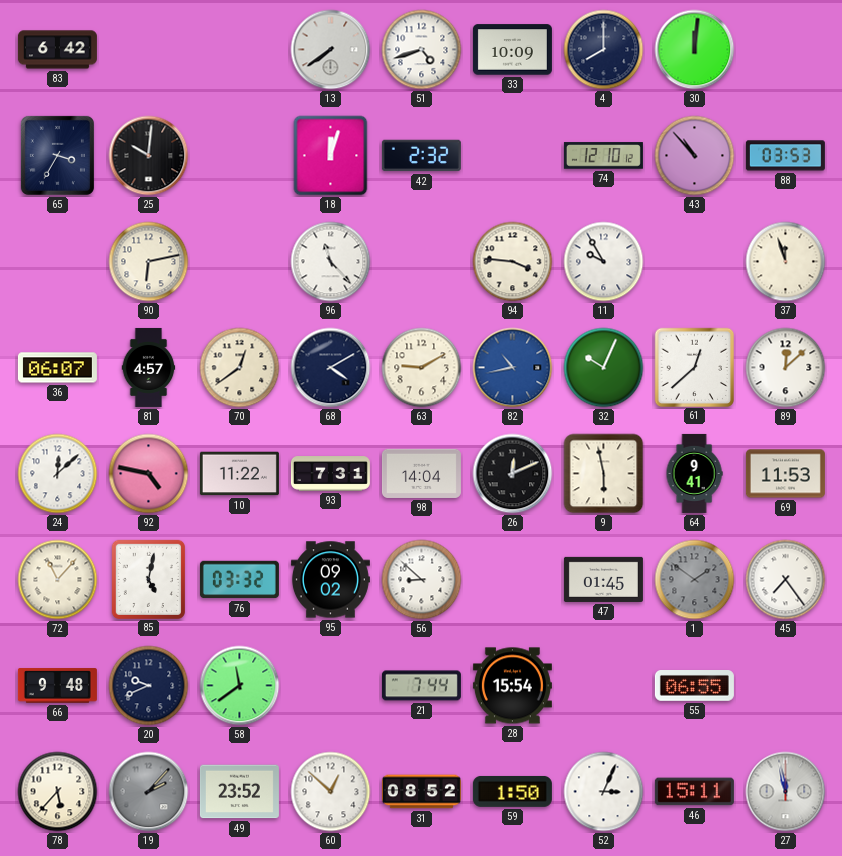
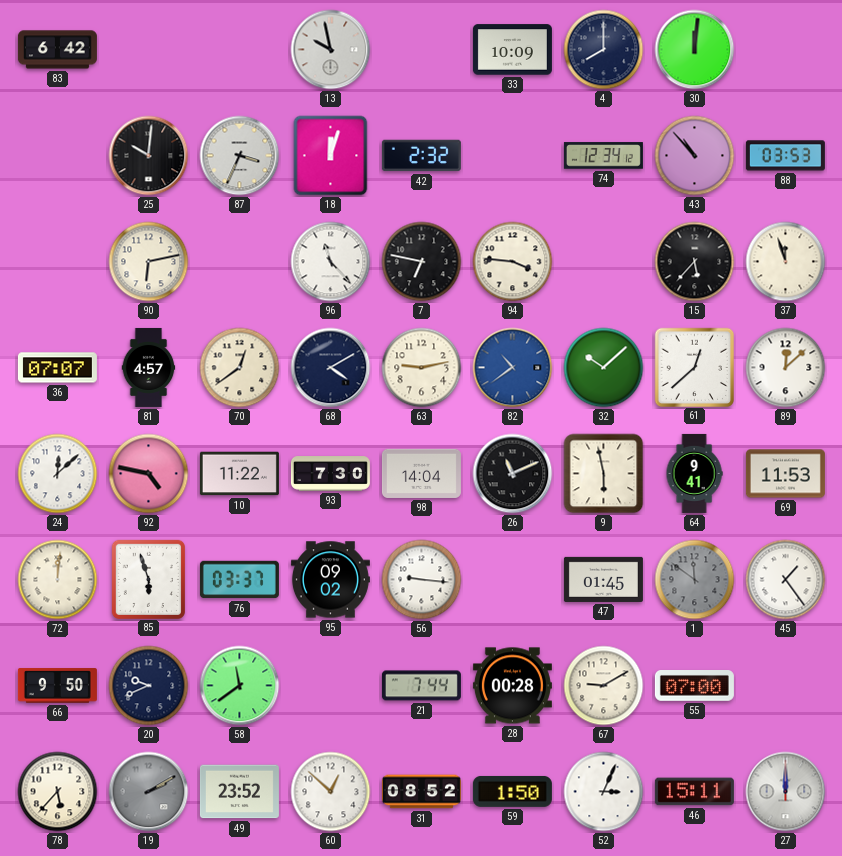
13: 7:39 -> 9:58 (331, 50)
51: 4:42 -> none (422, 50)
65: 3:35 -> none (57, 155)
87: none -> 3:34 (240, 156)
74: 12:10 -> 12:34 (603, 156)
7: none -> 6:47 (422, 262)
11: 9:55 -> none (604, 262)
15: none -> 5:37 (695, 262)
36: 06:07 -> 07:07 (57, 368)
63: 9:10 -> 9:13 (422, 368)
82: 10:43 -> 10:39 (513, 368)
32: 10:04 -> 10:08 (604, 368)
93: 7:31 -> 7:30 (330, 474)
26: 12:11 -> 11:11 (513, 474)
72: 11:07 -> 12:01 (58, 580)
85: 5:02 -> 5:57 (148, 579)
76: 03:32 -> 03:37 (239, 580)
56: 8:52 -> 9:16 (422, 580)
1: 1:51 -> 11:51 (695, 580)
45: 7:24 -> 1:24 (786, 580)
66: 9:48 -> 9:50 (57, 686)
28: 15:54 -> 00:28 (512, 686)
67: none -> 9:10 (604, 686)
55: 06:55 -> 07:00 (694, 686)
19: 2:07 -> 2:10 (149, 792)
27: 11:58 -> 12:00 (786, 792)
